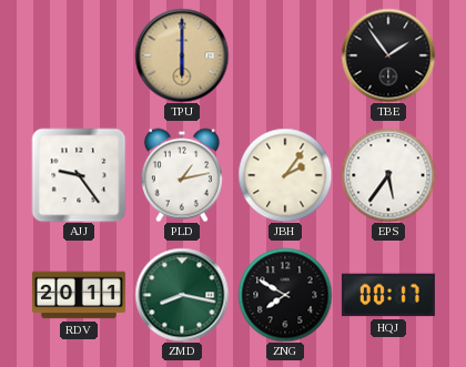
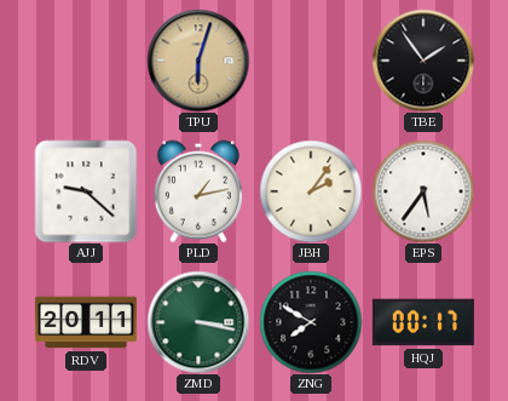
TPU: 6:00 -> 6:03 (198, 61)
AJJ: 9:24 -> 9:22 (86, 191)
ZMD: 8:17 -> 3:17 (198, 322)
